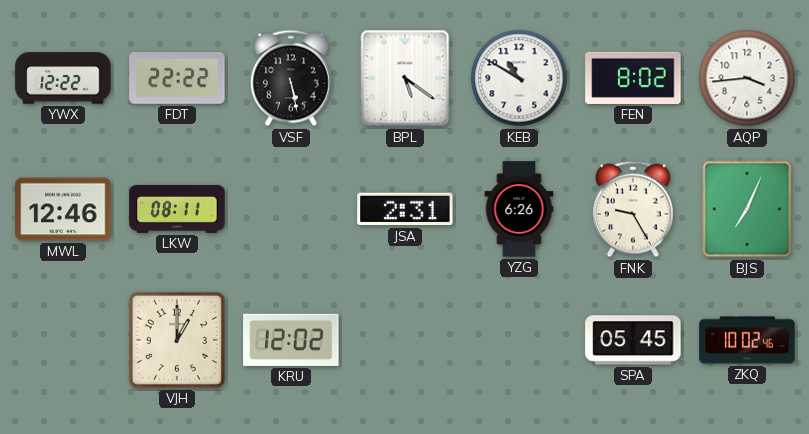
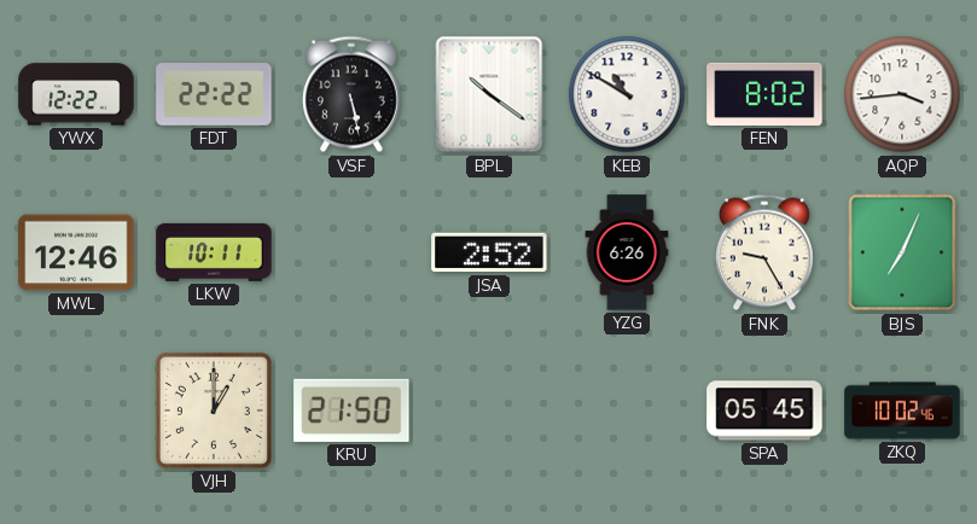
BPL: 5:21 -> 10:21 (489, 94)
LKW: 08:11 -> 10:11 (214, 252)
JSA: 2:31 -> 2:52 (489, 252)
KRU: 12:02 -> 21:50 (351, 411)
